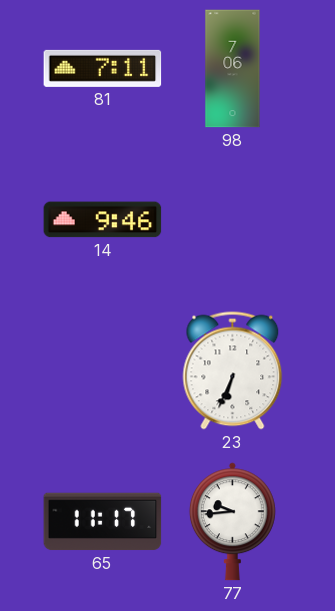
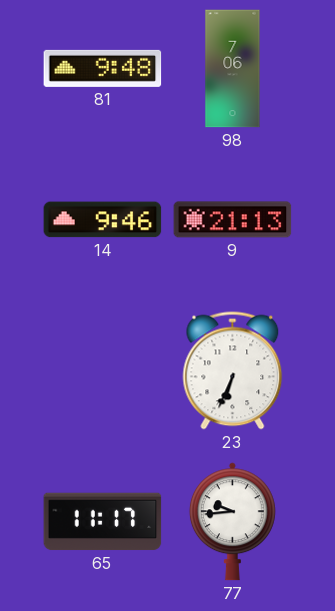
81: 7:11 -> 9:48 (103, 68)
9: none -> 21:13 (233, 220)
